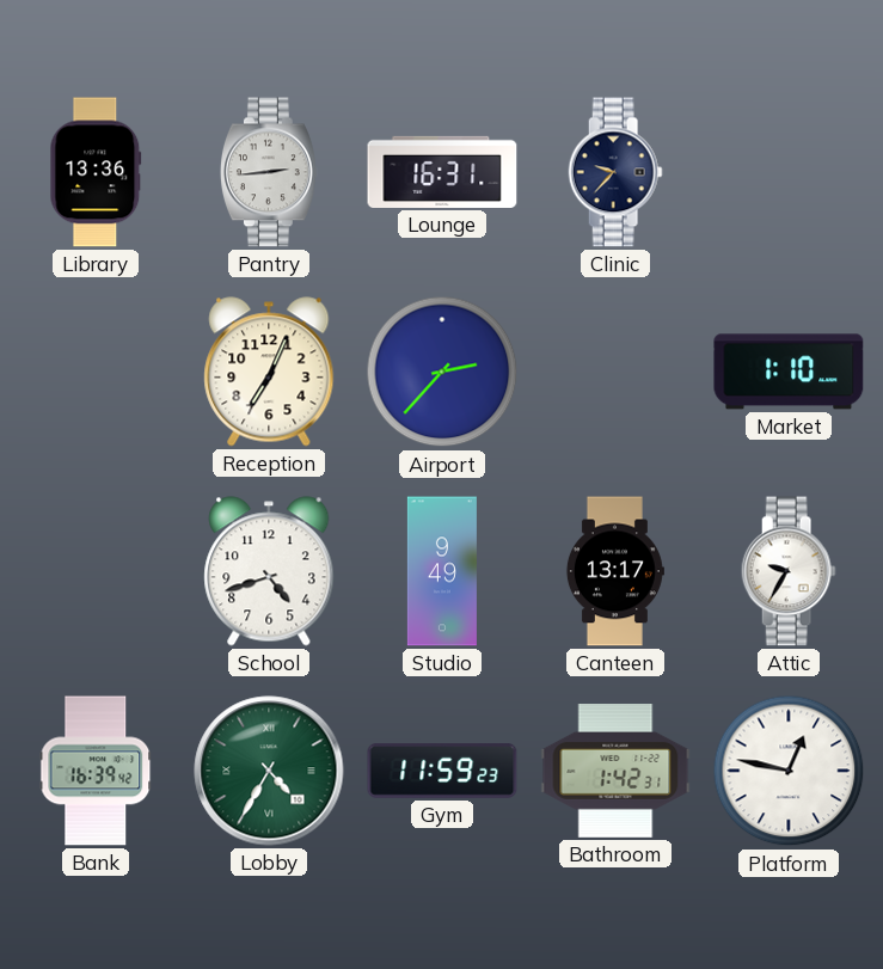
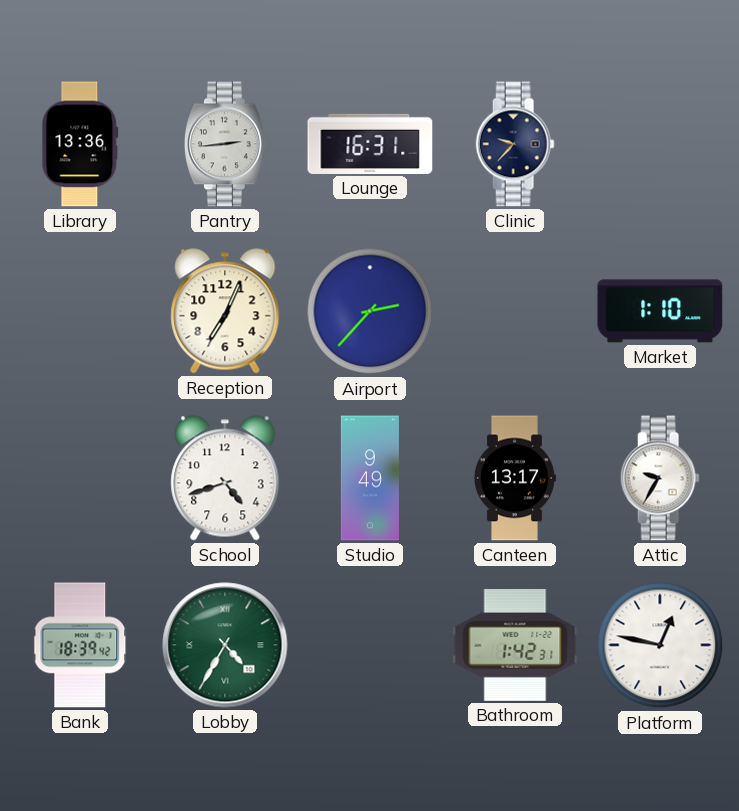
Bank: 16:39 -> 18:39 (80, 645)
Gym: 11:59 -> none (442, 772)
